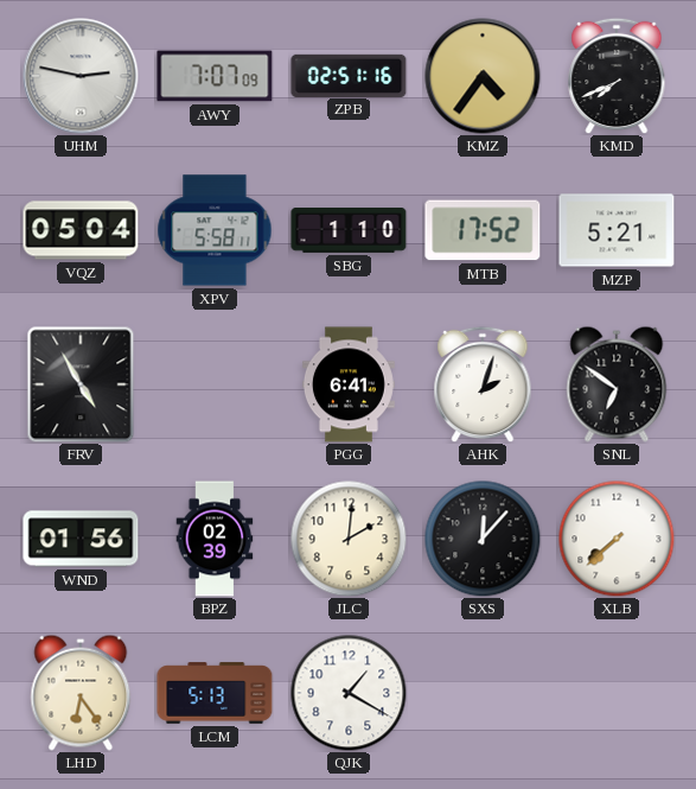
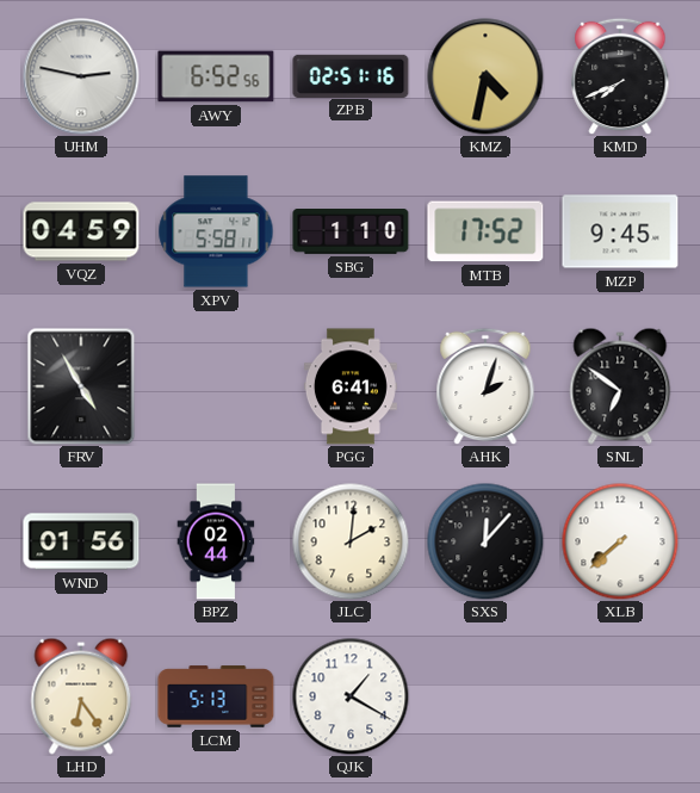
AWY: 7:07 -> 6:52 (216, 76)
KMZ: 4:36 -> 4:32 (485, 76)
VQZ: 05:04 -> 04:59 (81, 231)
MZP: 5:21 -> 9:45 (620, 231)
BPZ: 02:39 -> 02:44 (216, 541)
